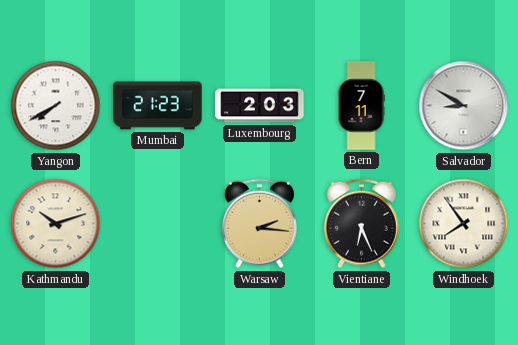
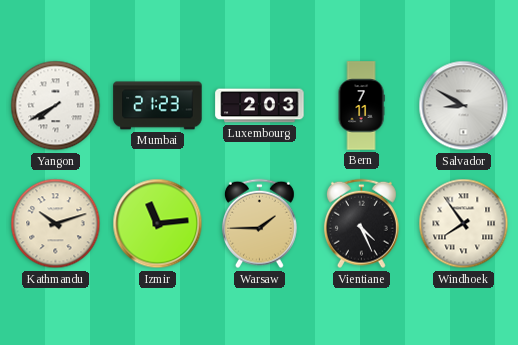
Izmir: none -> 11:14 (158, 224)
Warsaw: 2:16 -> 1:45 (259, 224)
Vientiane: 6:26 -> 4:26 (361, 224)
